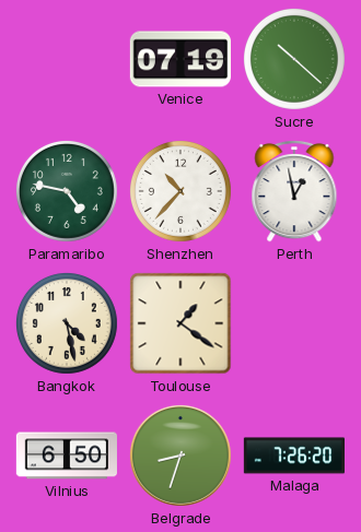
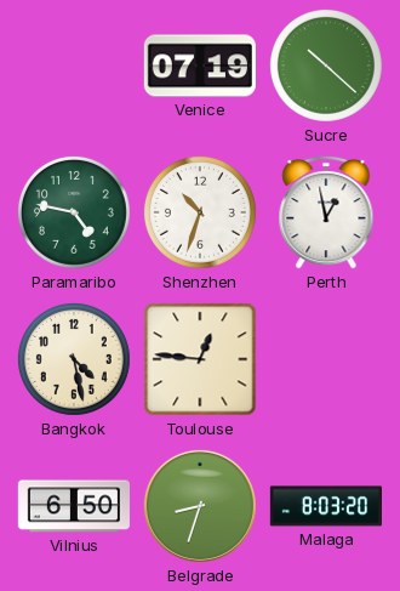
Shenzhen: 10:37 -> 10:33 (200, 212)
Toulouse: 1:21 -> 12:46 (200, 359)
Malaga: 7:26 -> 8:03 (325, 506)
